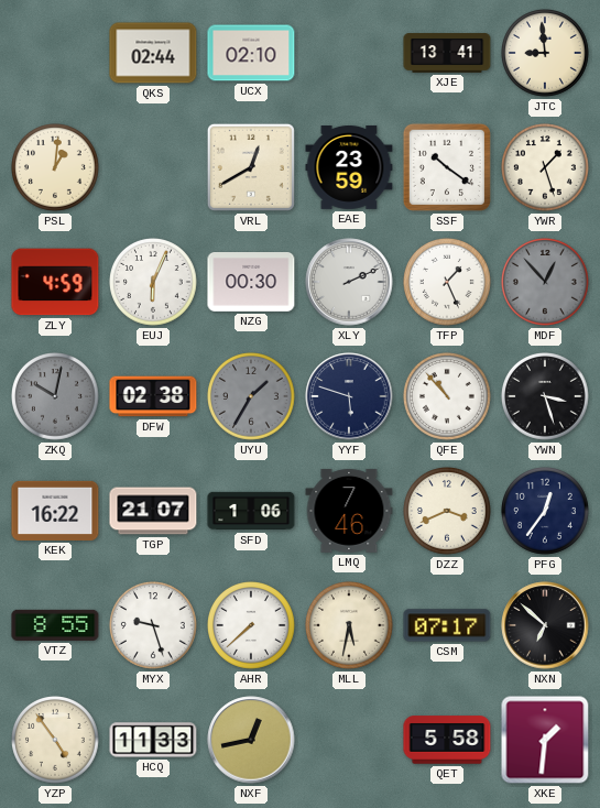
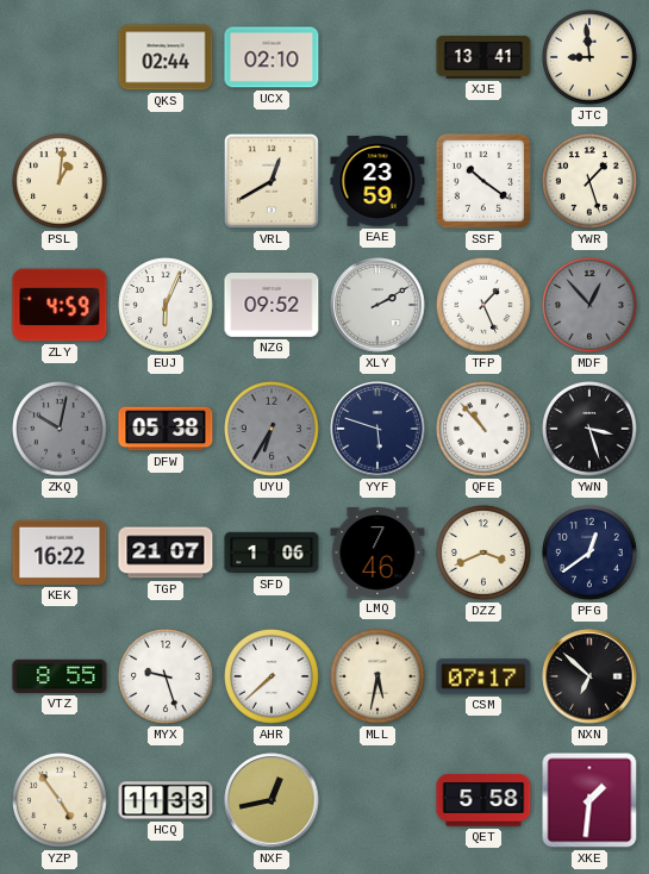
NZG: 00:30 -> 09:52 (272, 306)
XLY: 2:11 -> 2:10 (377, 305)
DFW: 02:38 -> 05:38 (166, 429)
UYU: 1:35 -> 6:35 (273, 430)
PFG: 12:36 -> 12:39 (591, 554)
